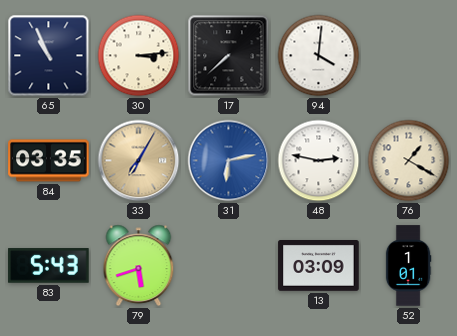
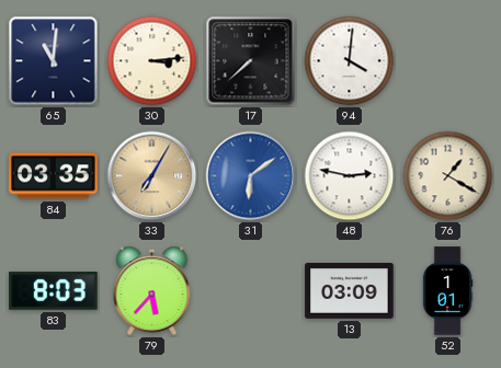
65: 10:56 -> 11:01 (54, 61)
31: 6:13 -> 6:09 (251, 176)
83: 5:43 -> 8:03 (54, 291)
79: 5:42 -> 5:37 (152, 291)
